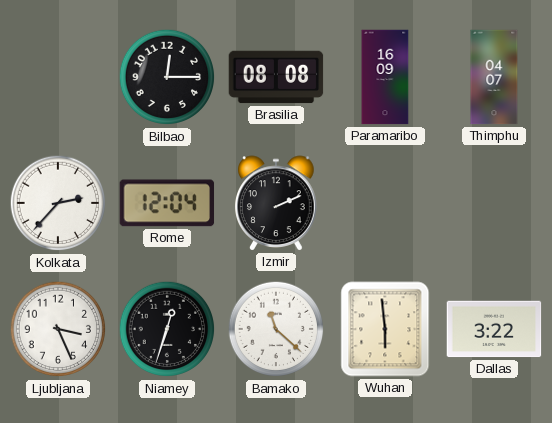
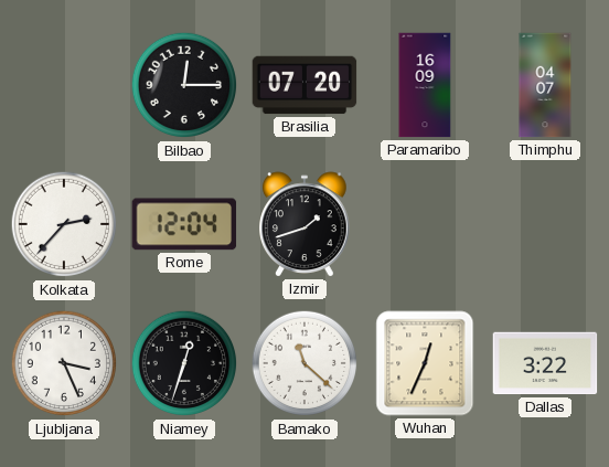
Brasilia: 08:08 -> 07:20 (304, 85)
Izmir: 2:11 -> 1:42 (304, 224)
Wuhan: 5:59 -> 12:34 (425, 363)
